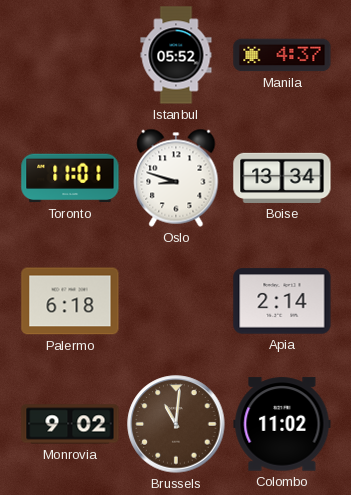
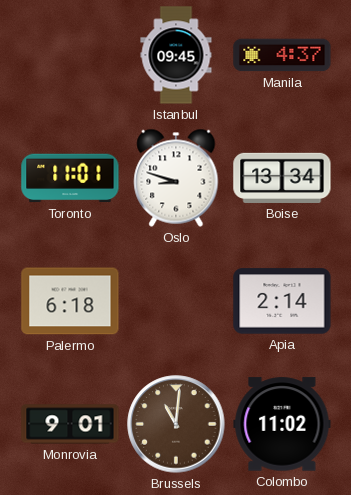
Istanbul: 05:52 -> 09:45 (176, 55)
Monrovia: 9:02 -> 9:01 (70, 424)
